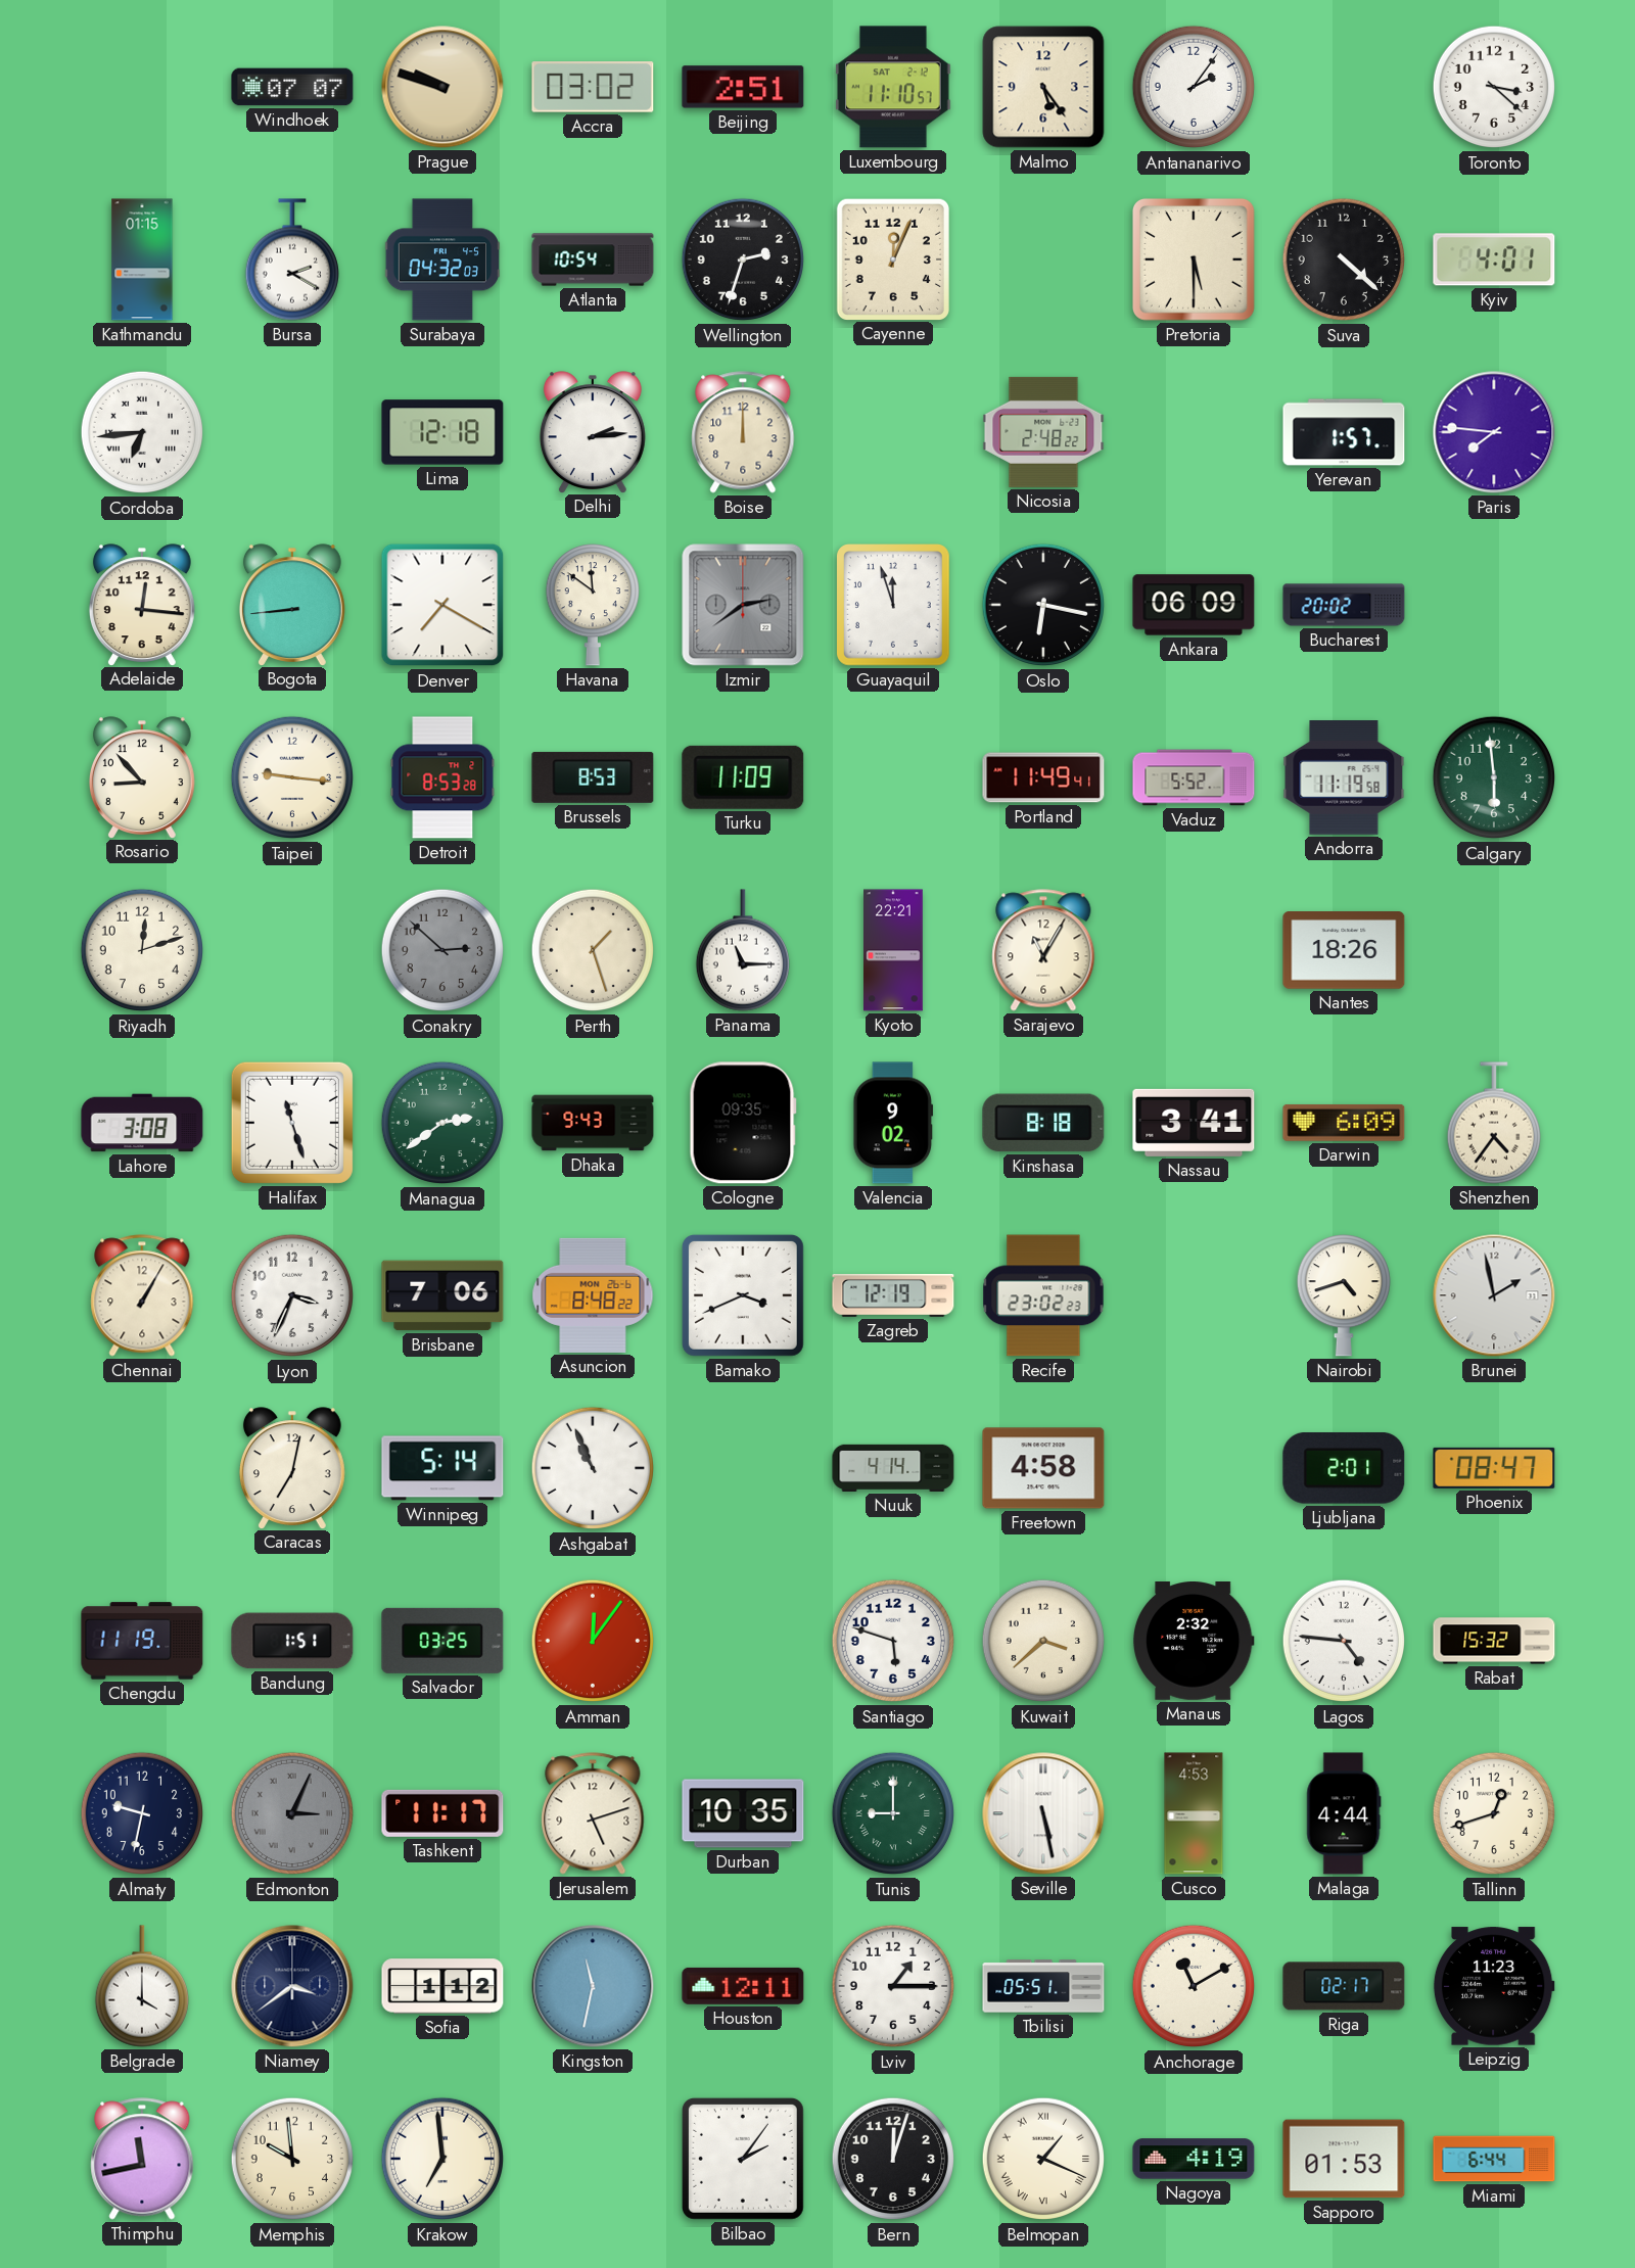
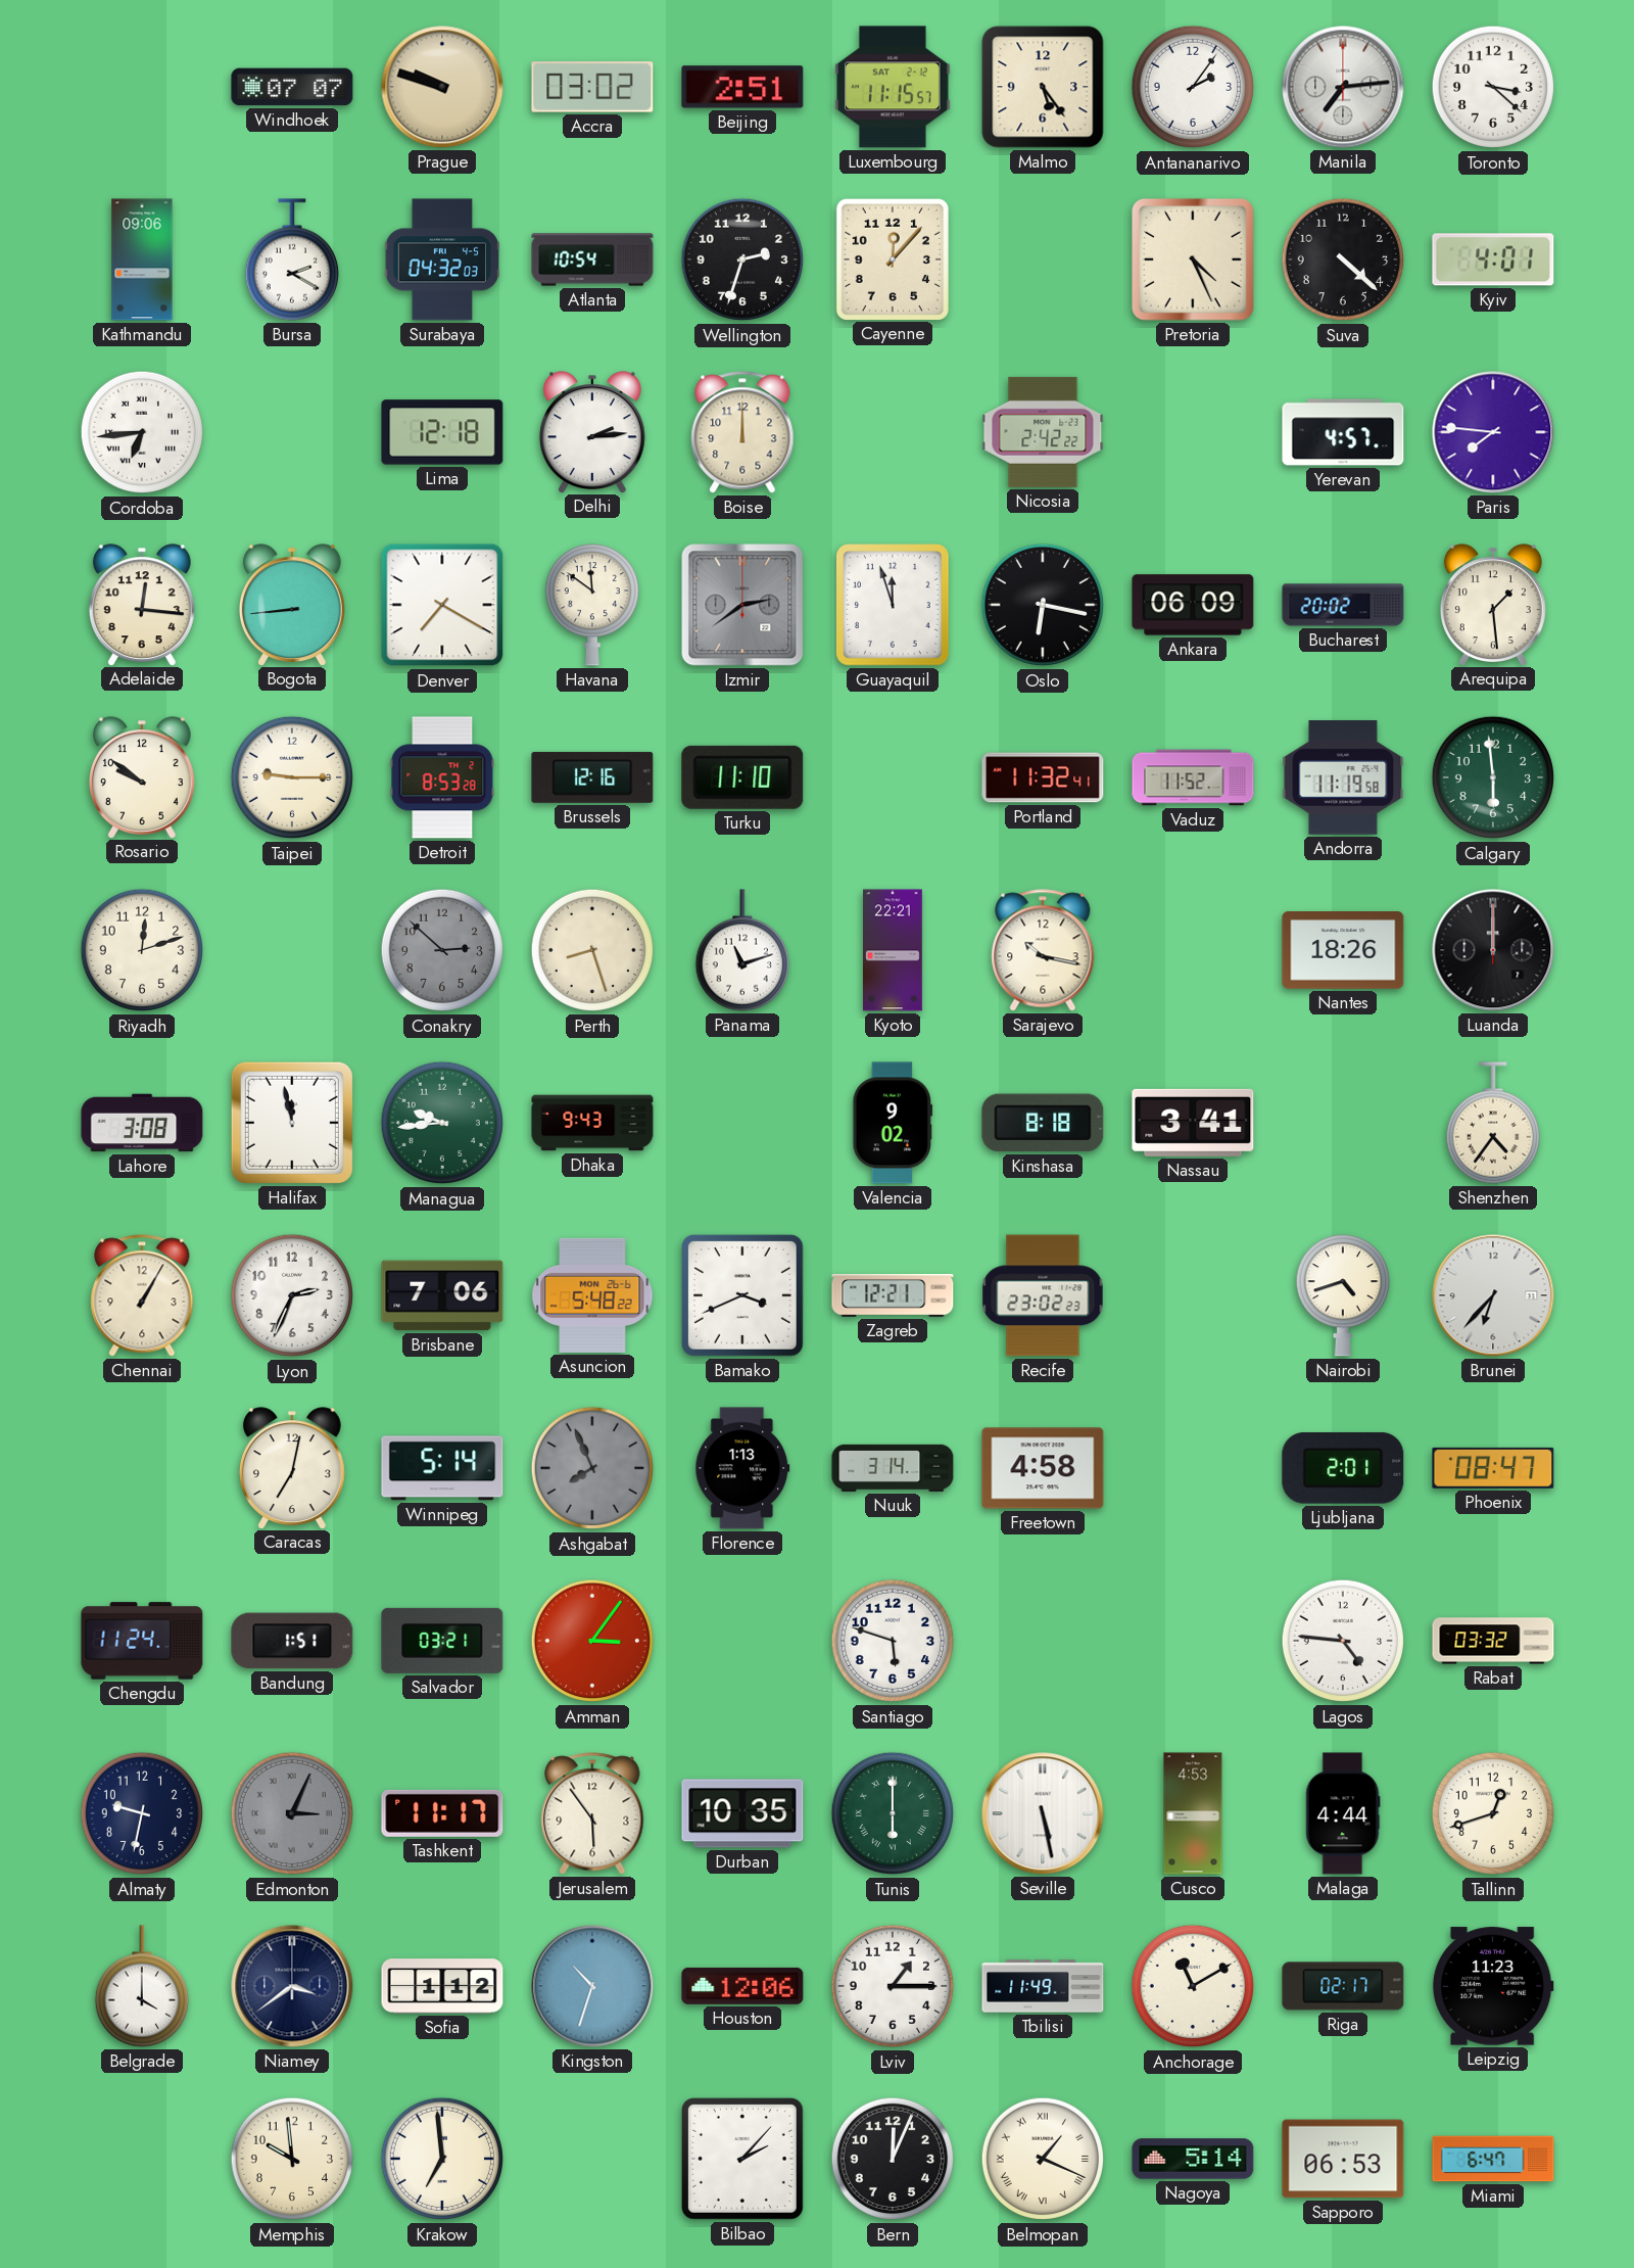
Luxembourg: 11:10 -> 11:15 (893, 87)
Manila: none -> 7:14 (1343, 87)
Kathmandu: 01:15 -> 09:06 (142, 259)
Cayenne: 12:04 -> 12:07 (893, 258)
Pretoria: 5:30 -> 4:26 (1193, 259)
Nicosia: 2:48 -> 2:42 (1043, 432)
Yerevan: 1:57 -> 4:57 (1343, 432)
Arequipa: none -> 1:29 (1493, 605)
Rosario: 8:53 -> 9:51 (142, 777)
Taipei: 9:16 -> 9:15 (292, 777)
Brussels: 8:53 -> 12:16 (592, 777)
Turku: 11:09 -> 11:10 (742, 777)
Portland: 11:49 -> 11:32 (1043, 777)
Vaduz: 5:52 -> 11:52 (1193, 777)
Perth: 1:27 -> 8:27 (592, 950)
Panama: 11:15 -> 11:12 (742, 950)
Sarajevo: 11:05 -> 10:17 (1043, 950)
Luanda: none -> 12:00 (1493, 950)
Halifax: 11:27 -> 11:58 (292, 1123)
Managua: 2:39 -> 9:44 (442, 1123)
Cologne: 09:35 -> none (743, 1123)
Darwin: 6:09 -> none (1344, 1123)
Lyon: 3:34 -> 2:34 (292, 1295)
Asuncion: 8:48 -> 5:48 (592, 1295)
Zagreb: 12:19 -> 12:21 (893, 1295)
Brunei: 1:58 -> 6:37 (1493, 1295)
Ashgabat: 10:56 -> 7:56 (592, 1468)
Ashgabat dial: white -> grey (592, 1468)
Florence: none -> 1:13 (742, 1468)
Nuuk: 4:14 -> 3:14 (893, 1468)
Chengdu: 11:19 -> 11:24 (142, 1641)
Salvador: 03:25 -> 03:21 (442, 1641)
Amman: 12:06 -> 3:06 (592, 1641)
Kuwait: 3:38 -> none (1043, 1641)
Manaus: 2:32 -> none (1194, 1642)
Rabat: 15:32 -> 03:32 (1493, 1641)
Jerusalem: 5:12 -> 5:54 (592, 1813)
Tunis: 9:00 -> 6:00 (893, 1813)
Kingston: 11:32 -> 10:33 (592, 1986)
Houston: 12:11 -> 12:06 (742, 1986)
Tbilisi: 05:51 -> 11:49 (1043, 1986)
Thimphu: 11:43 -> none (142, 2159)
Bilbao: 2:06 -> 2:07 (742, 2159)
Bern: 12:03 -> 12:04 (893, 2159)
Nagoya: 4:19 -> 5:14 (1193, 2159)
Sapporo: 01:53 -> 06:53 (1343, 2159)
Miami: 6:44 -> 6:47 (1493, 2159)
